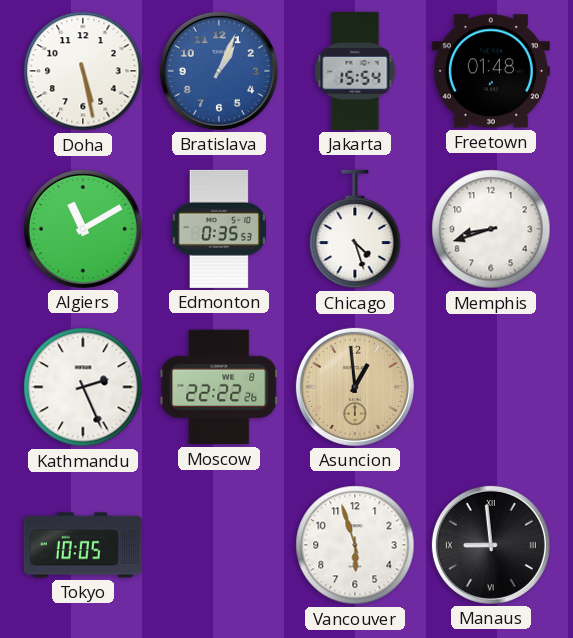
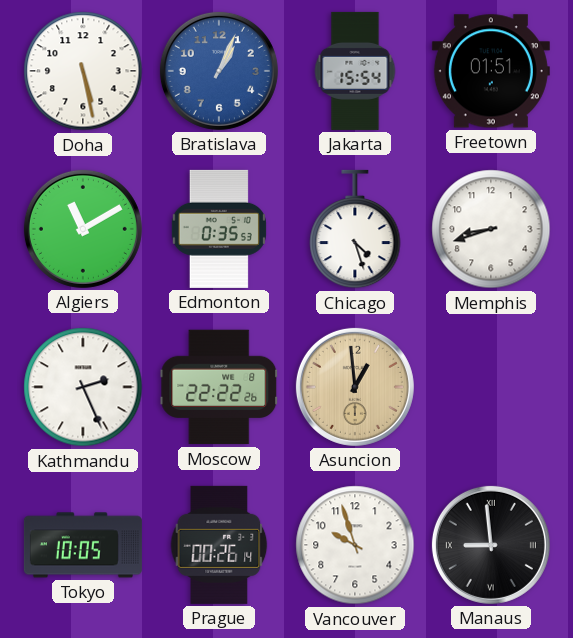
Freetown: 01:48 -> 01:51 (491, 71)
Prague: none -> 00:26 (219, 545)
Vancouver: 5:57 -> 9:57 (355, 545)
